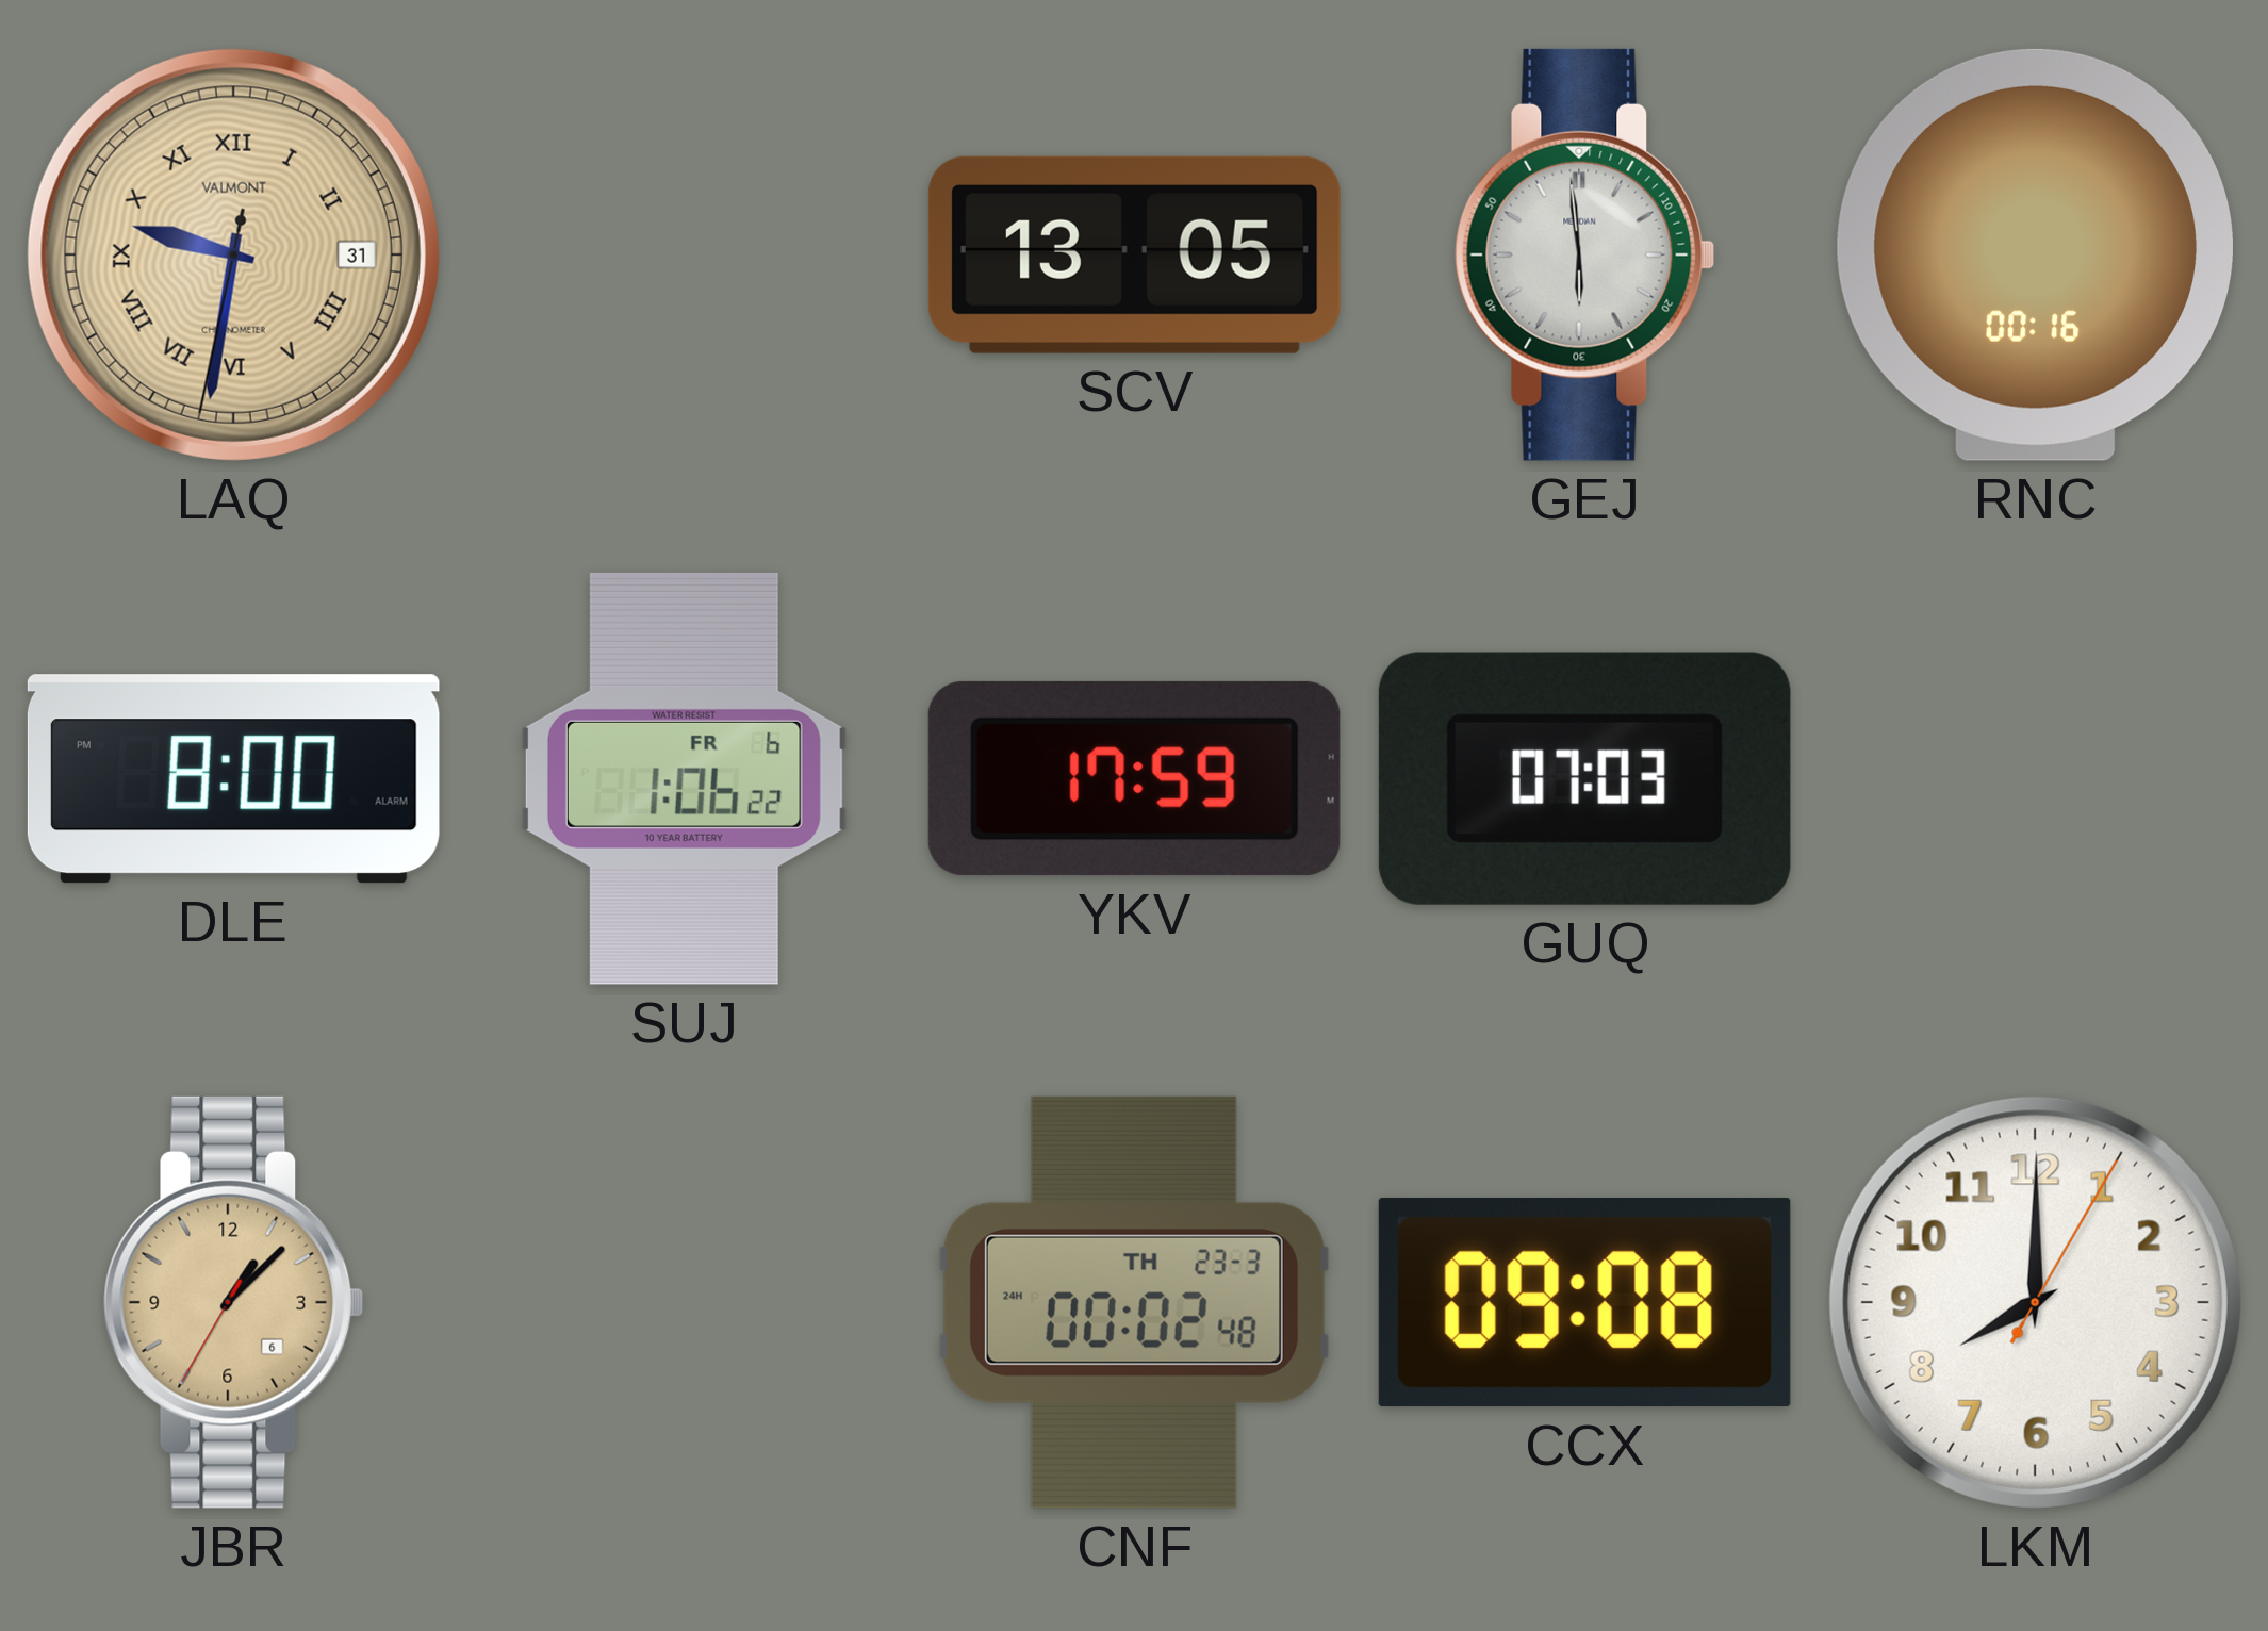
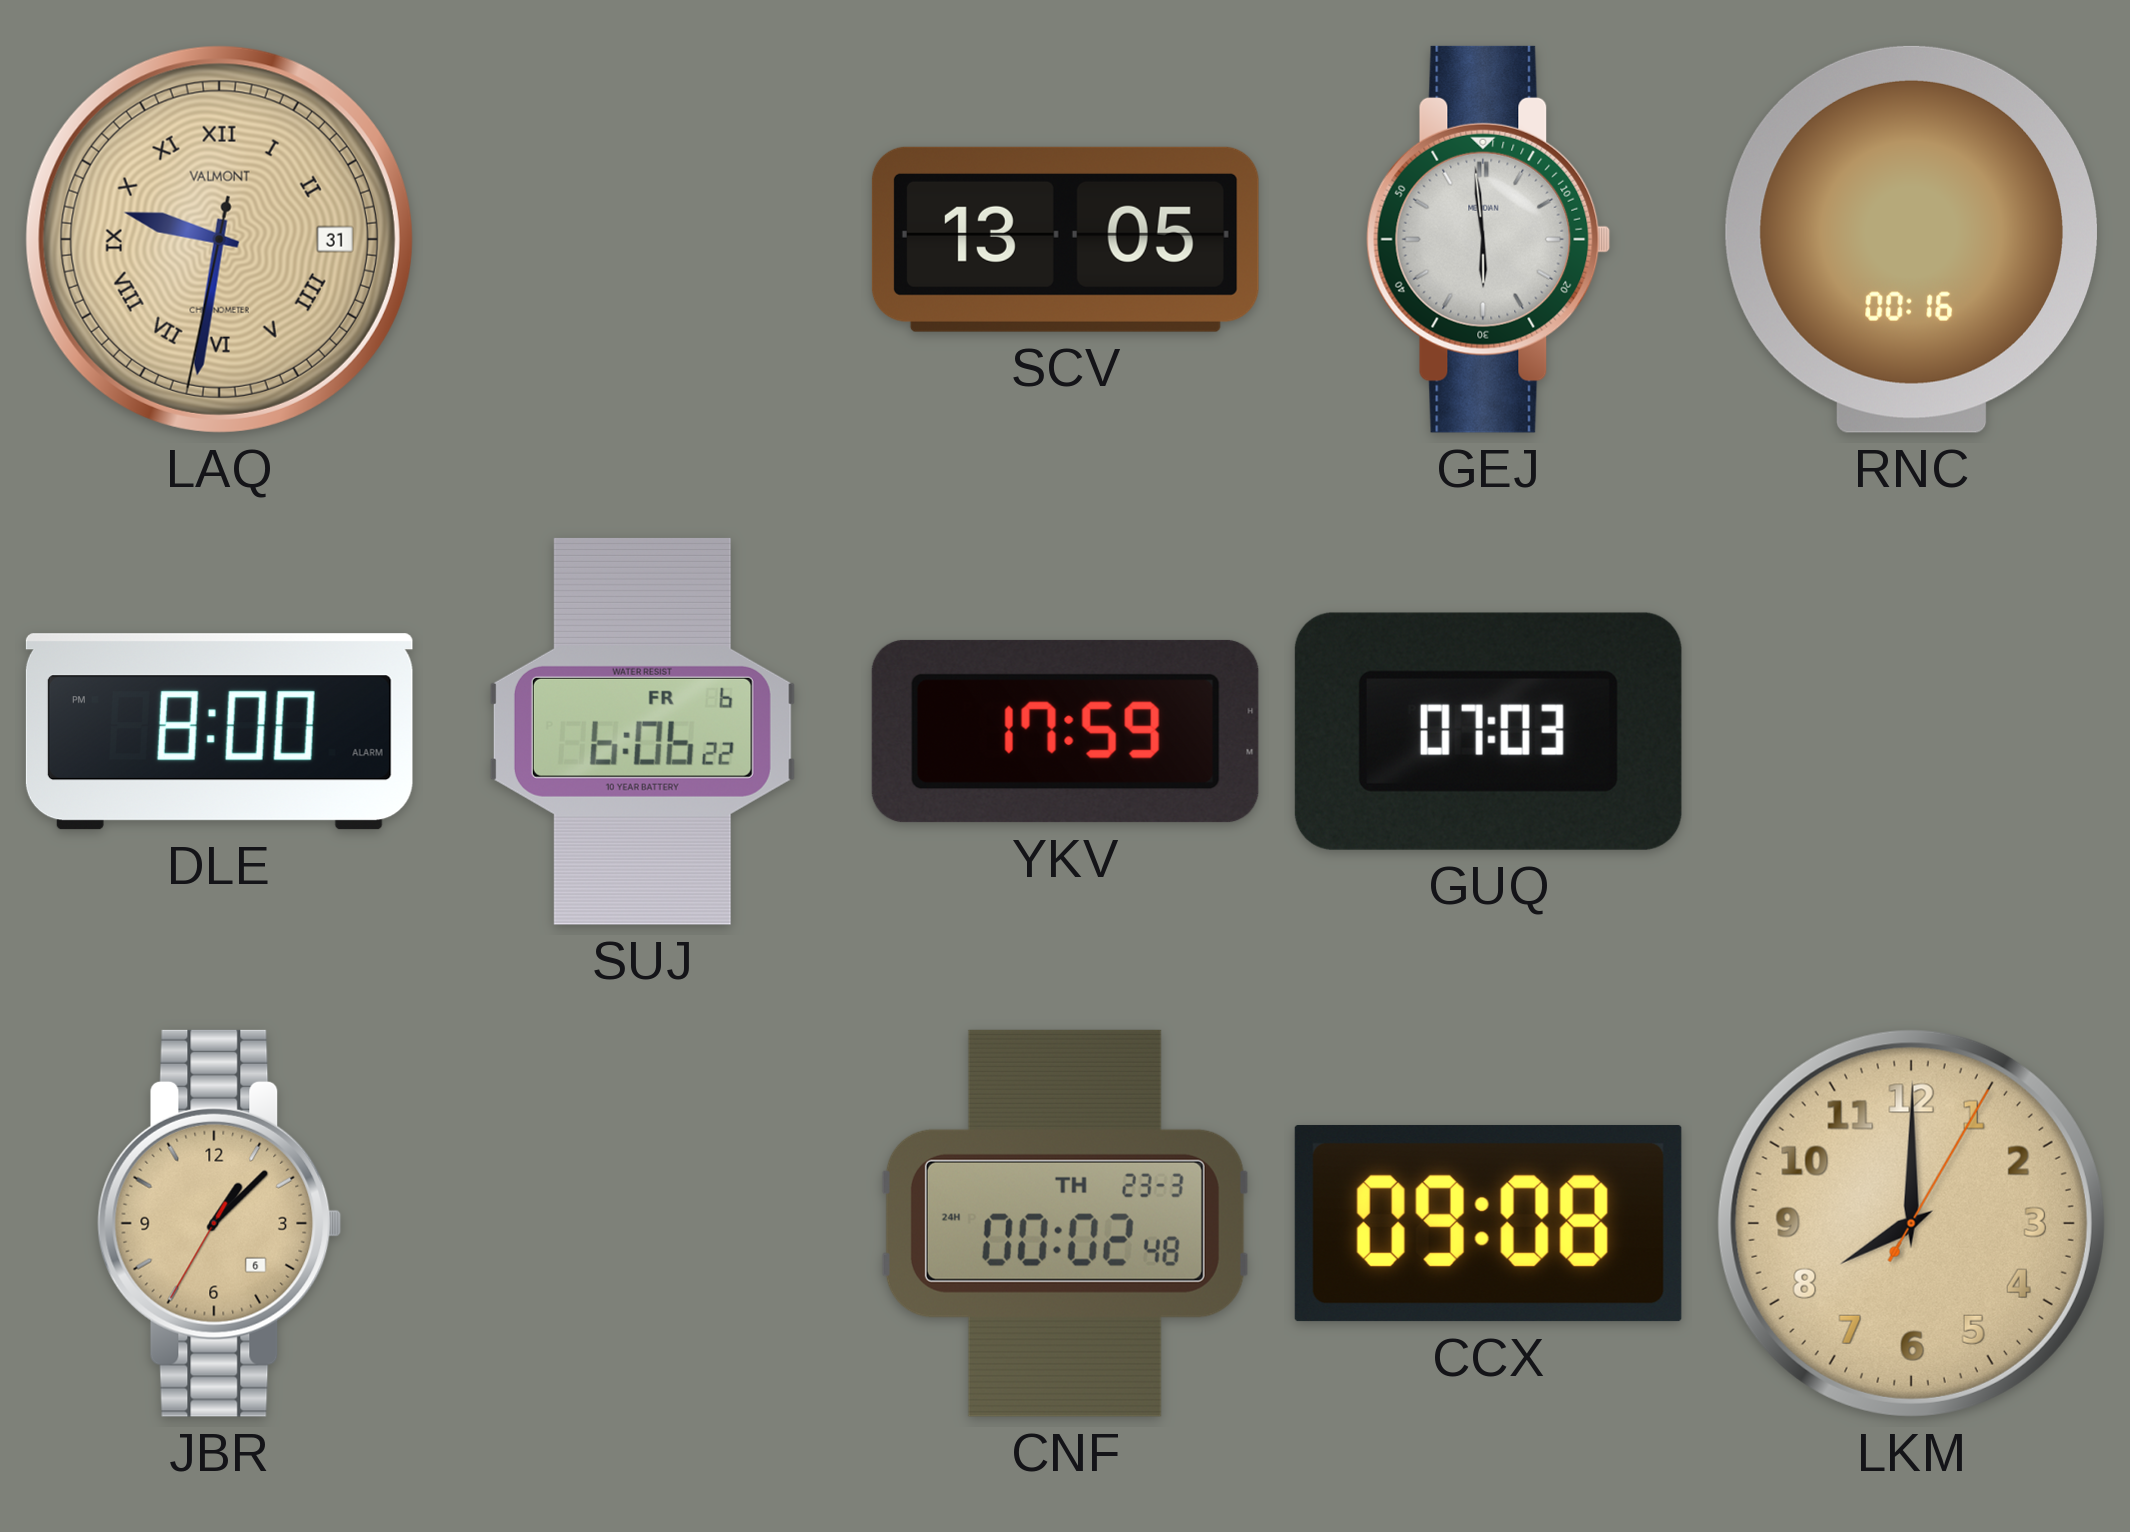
SUJ: 1:06 -> 6:06 (642, 731)
LKM dial: white -> champagne (1911, 1223)
